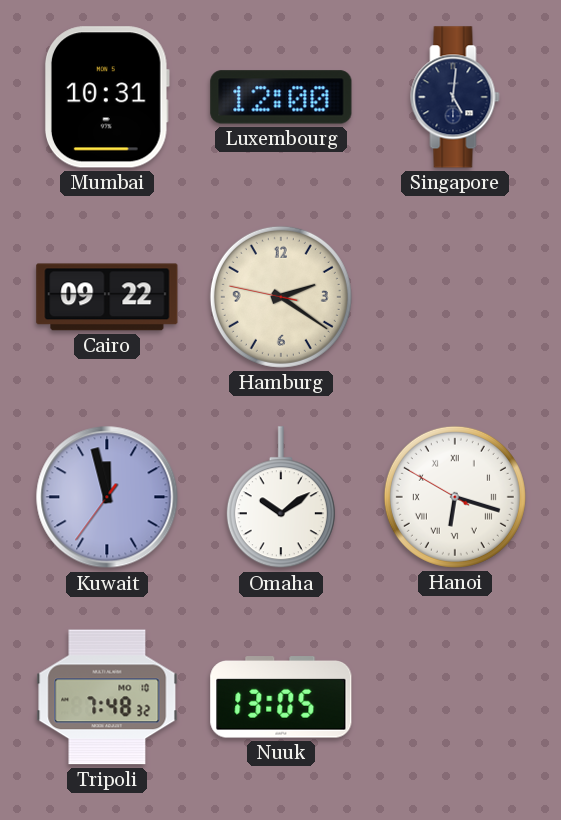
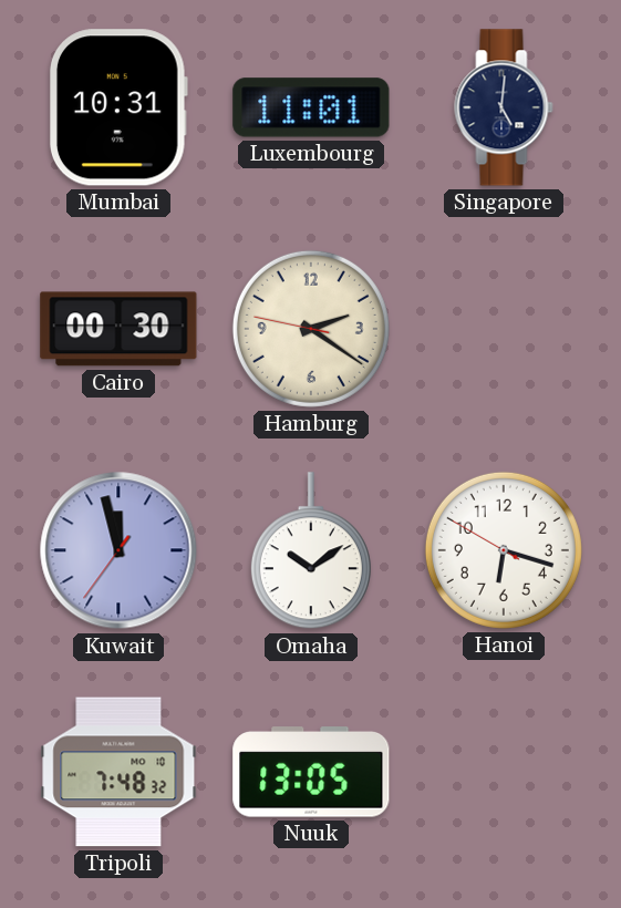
Luxembourg: 12:00 -> 11:01 (311, 107)
Cairo: 09:22 -> 00:30 (118, 329)
Hanoi numerals: Roman -> Arabic (504, 550)
